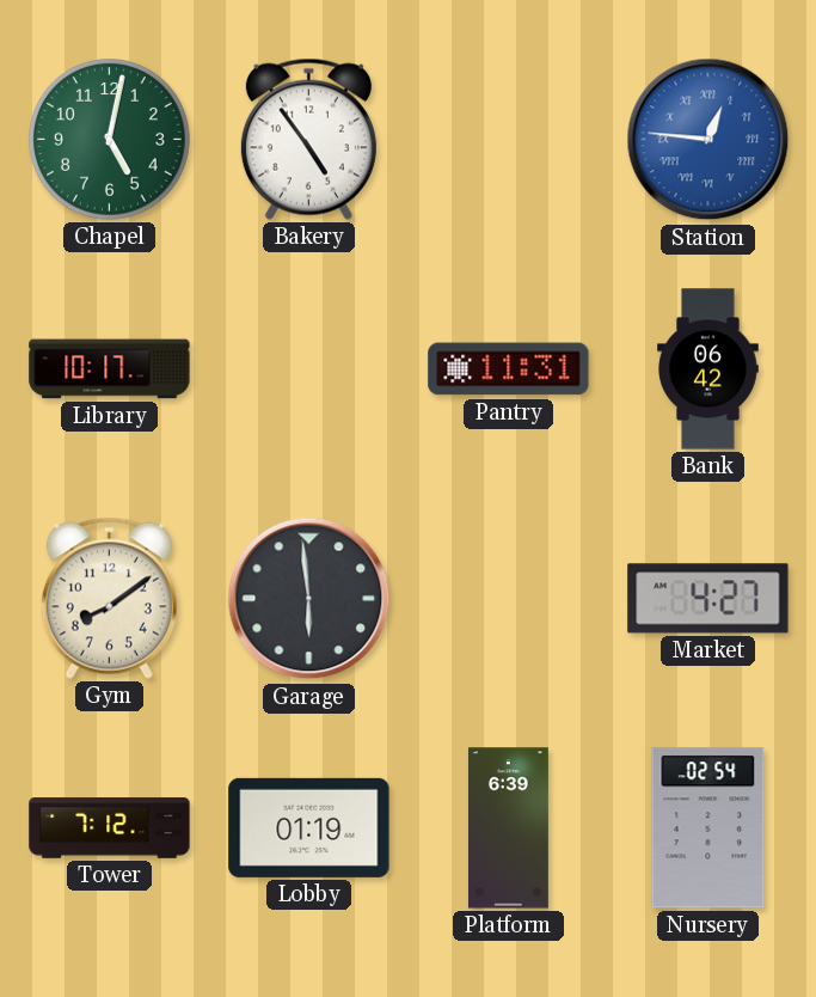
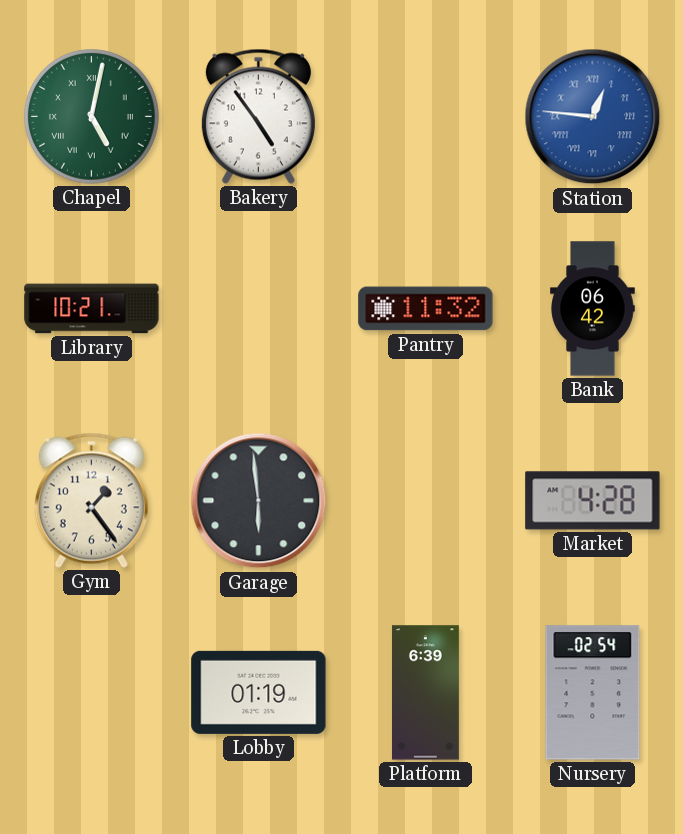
Chapel numerals: Arabic -> Roman (92, 117)
Library: 10:17 -> 10:21 (92, 309)
Pantry: 11:31 -> 11:32 (426, 309)
Gym: 8:09 -> 1:24 (91, 500)
Market: 4:27 -> 4:28 (593, 501)
Tower: 7:12 -> none (110, 828)
